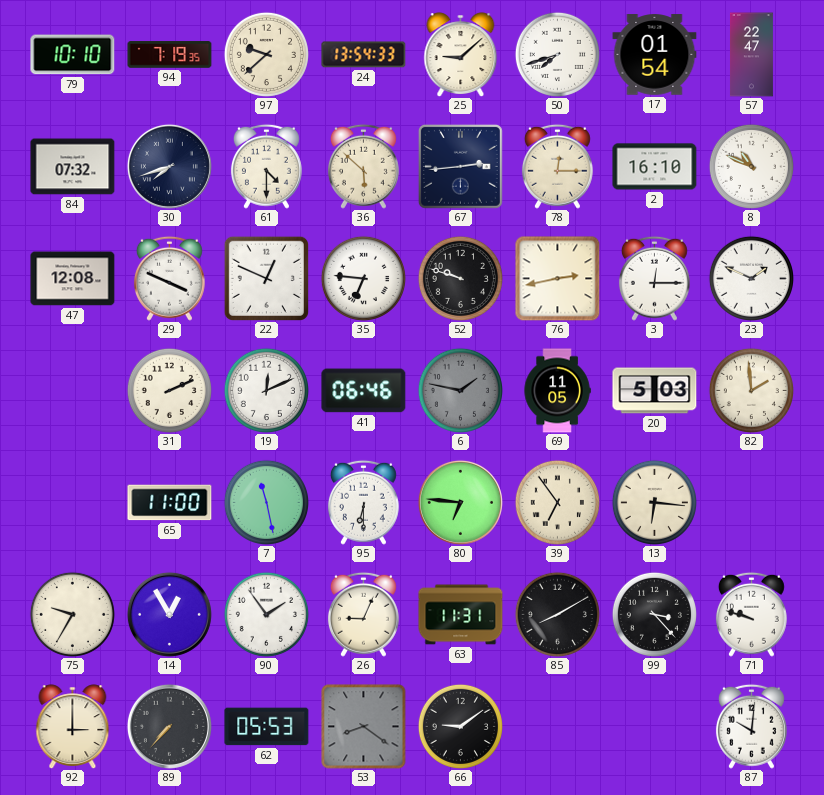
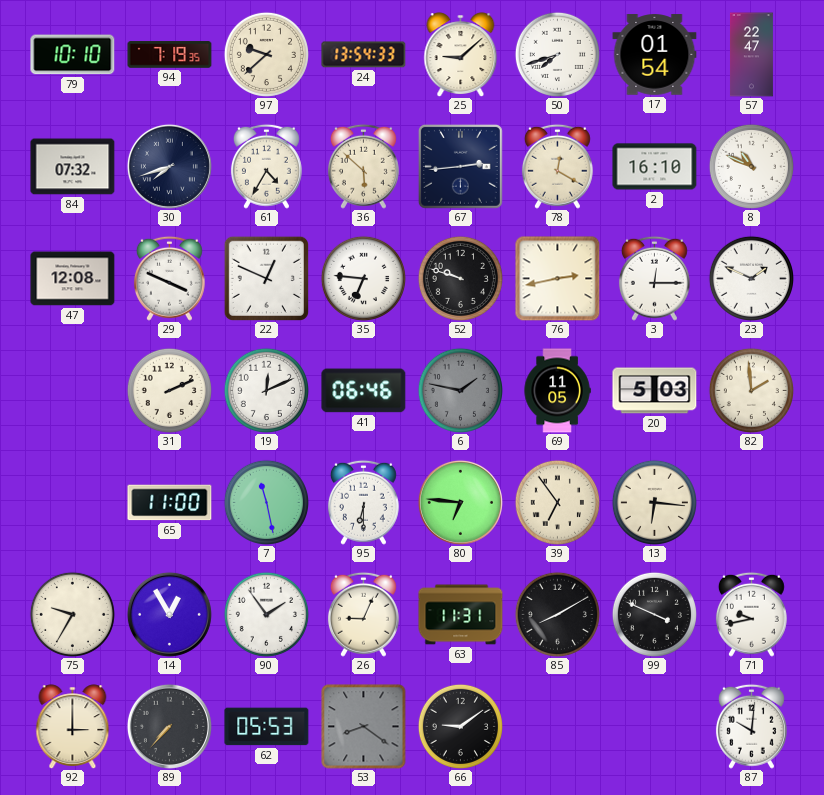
61: 4:30 -> 4:35 (266, 166)
78: 12:15 -> 12:20 (557, 166)
99: 3:23 -> 3:49 (654, 614)
71: 9:48 -> 9:43 (751, 614)
